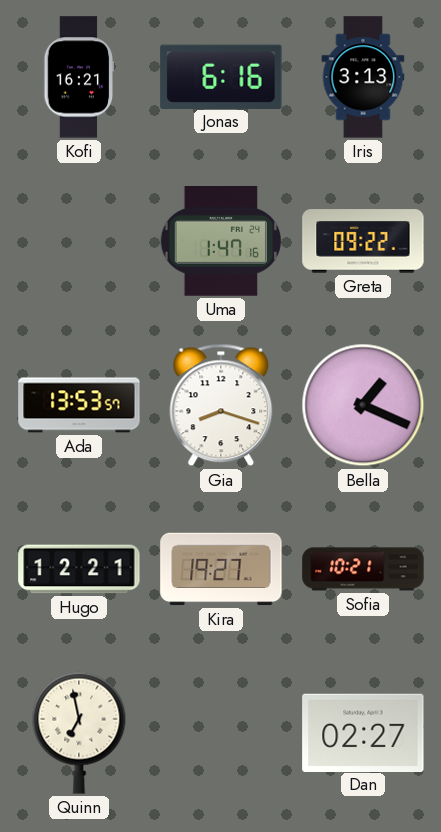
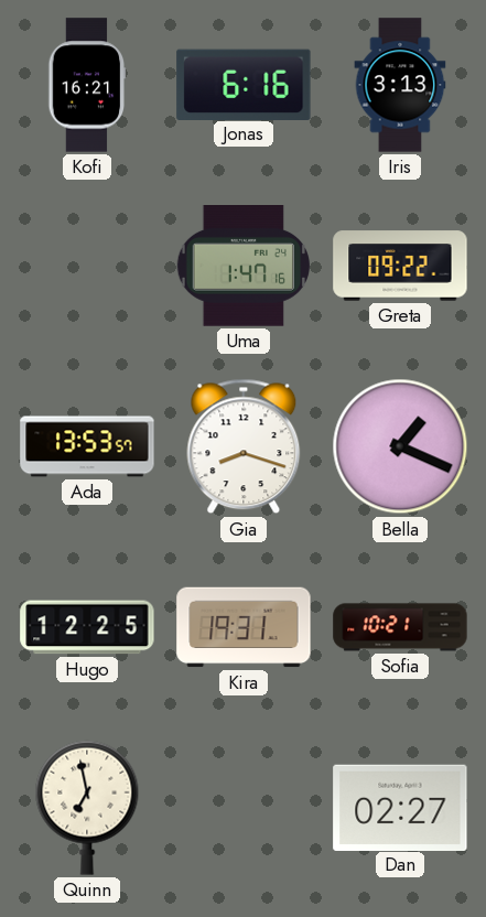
Hugo: 12:21 -> 12:25 (87, 627)
Kira: 19:27 -> 19:31 (244, 627)
